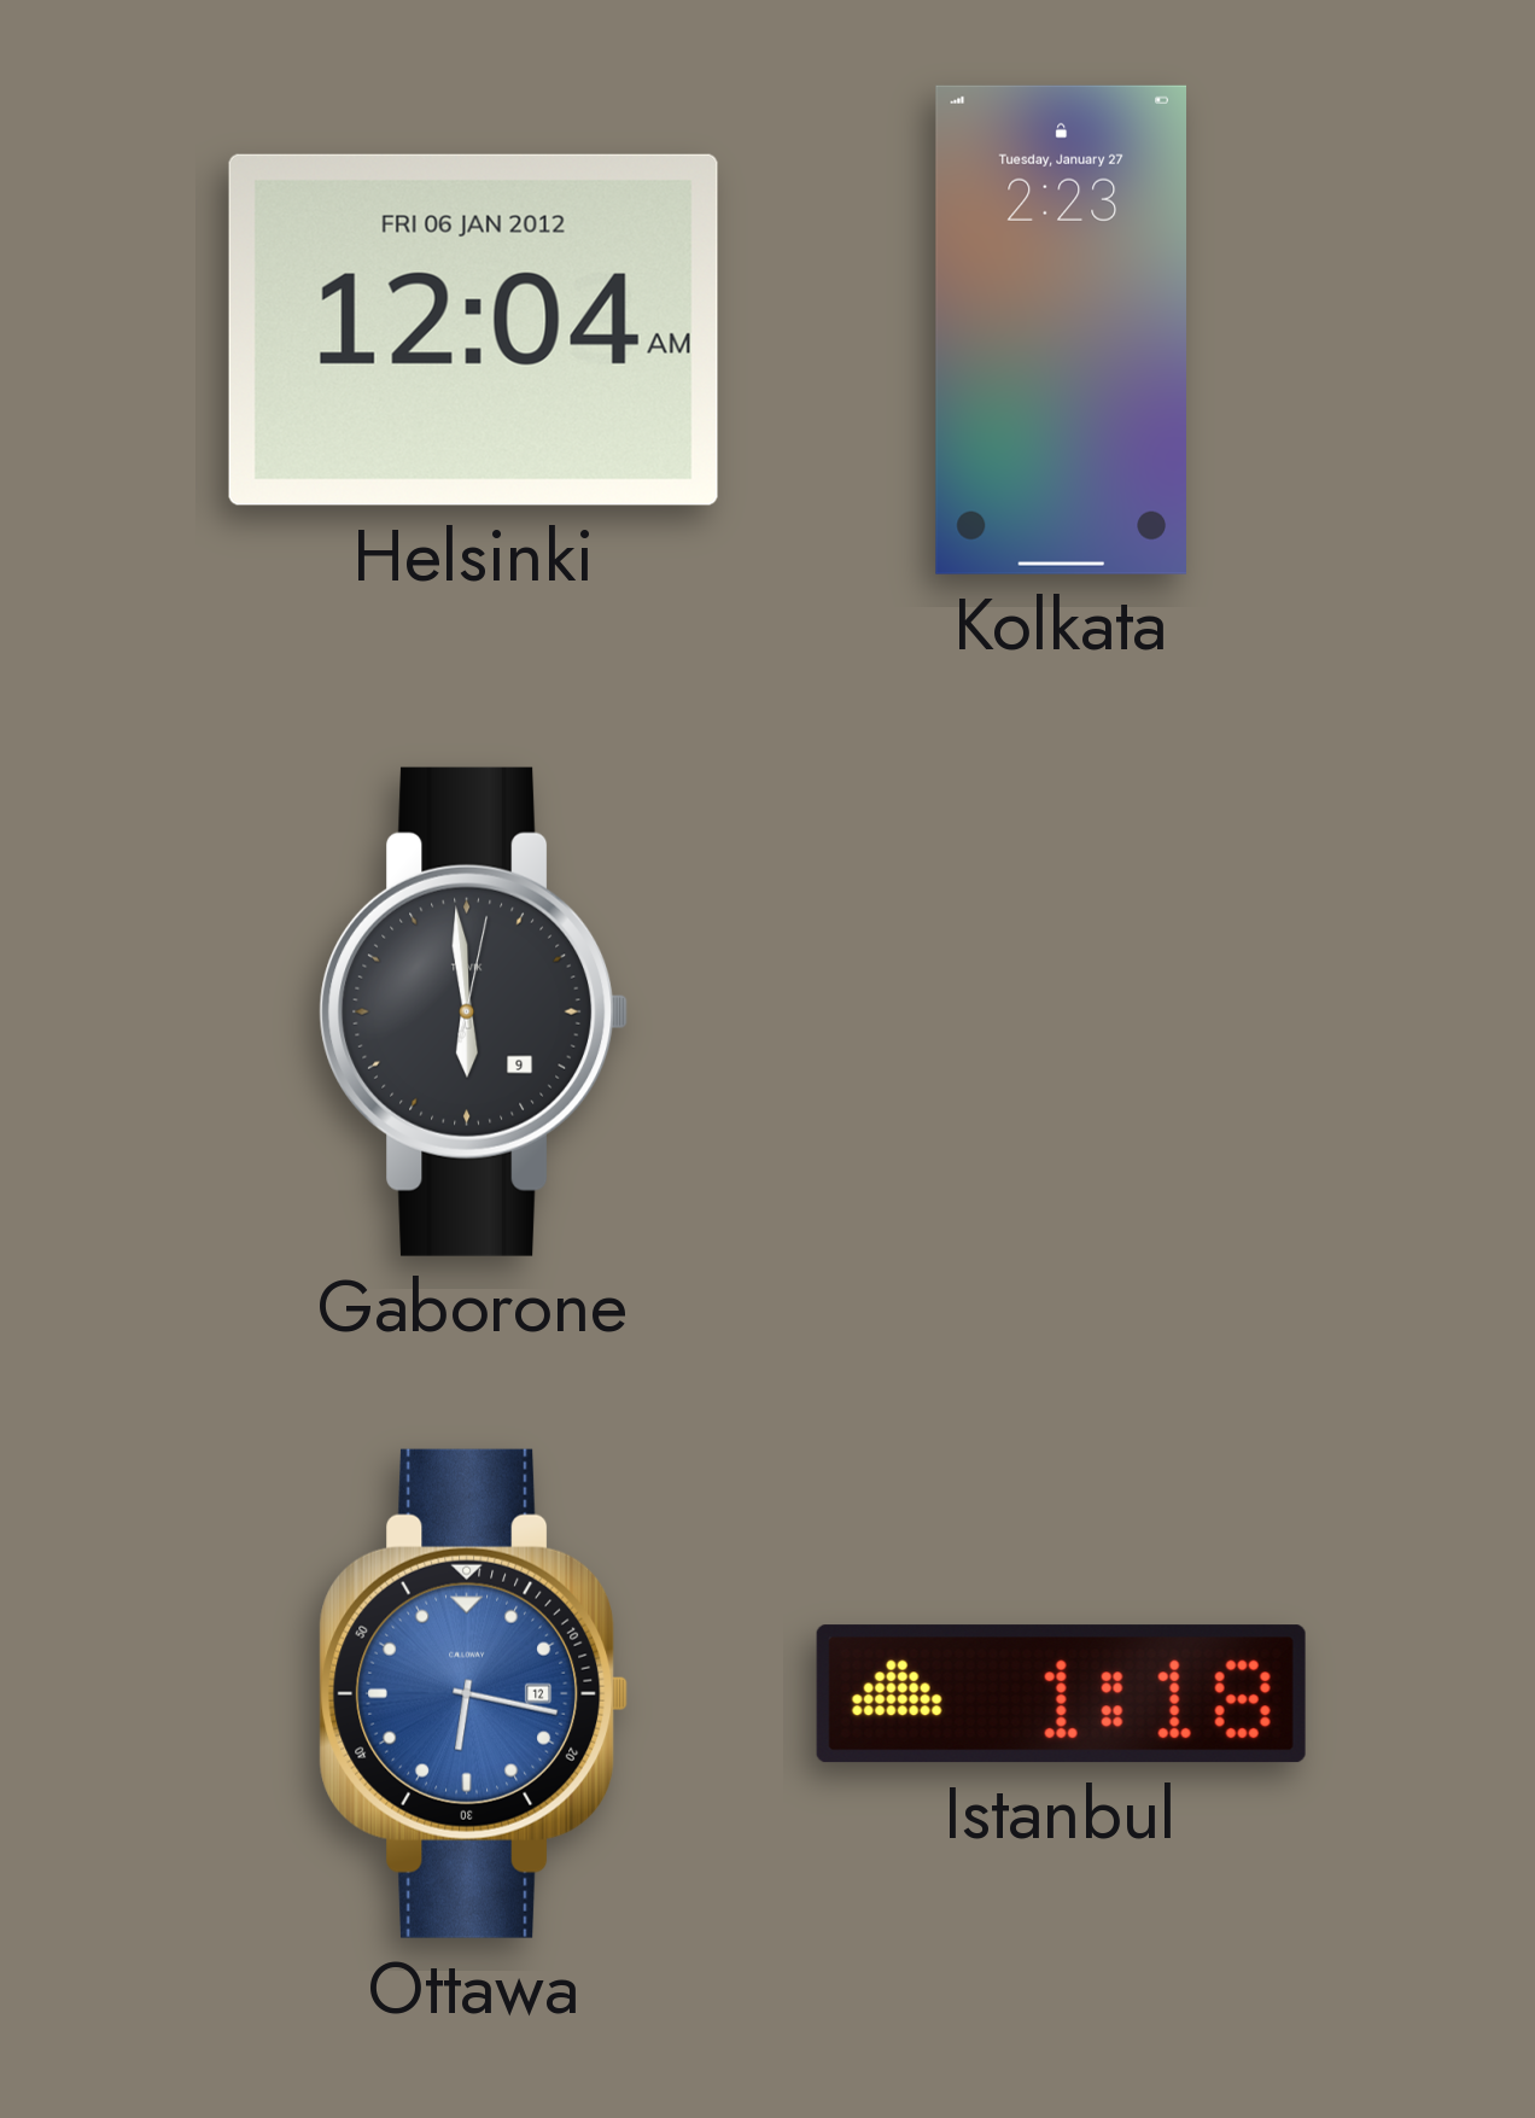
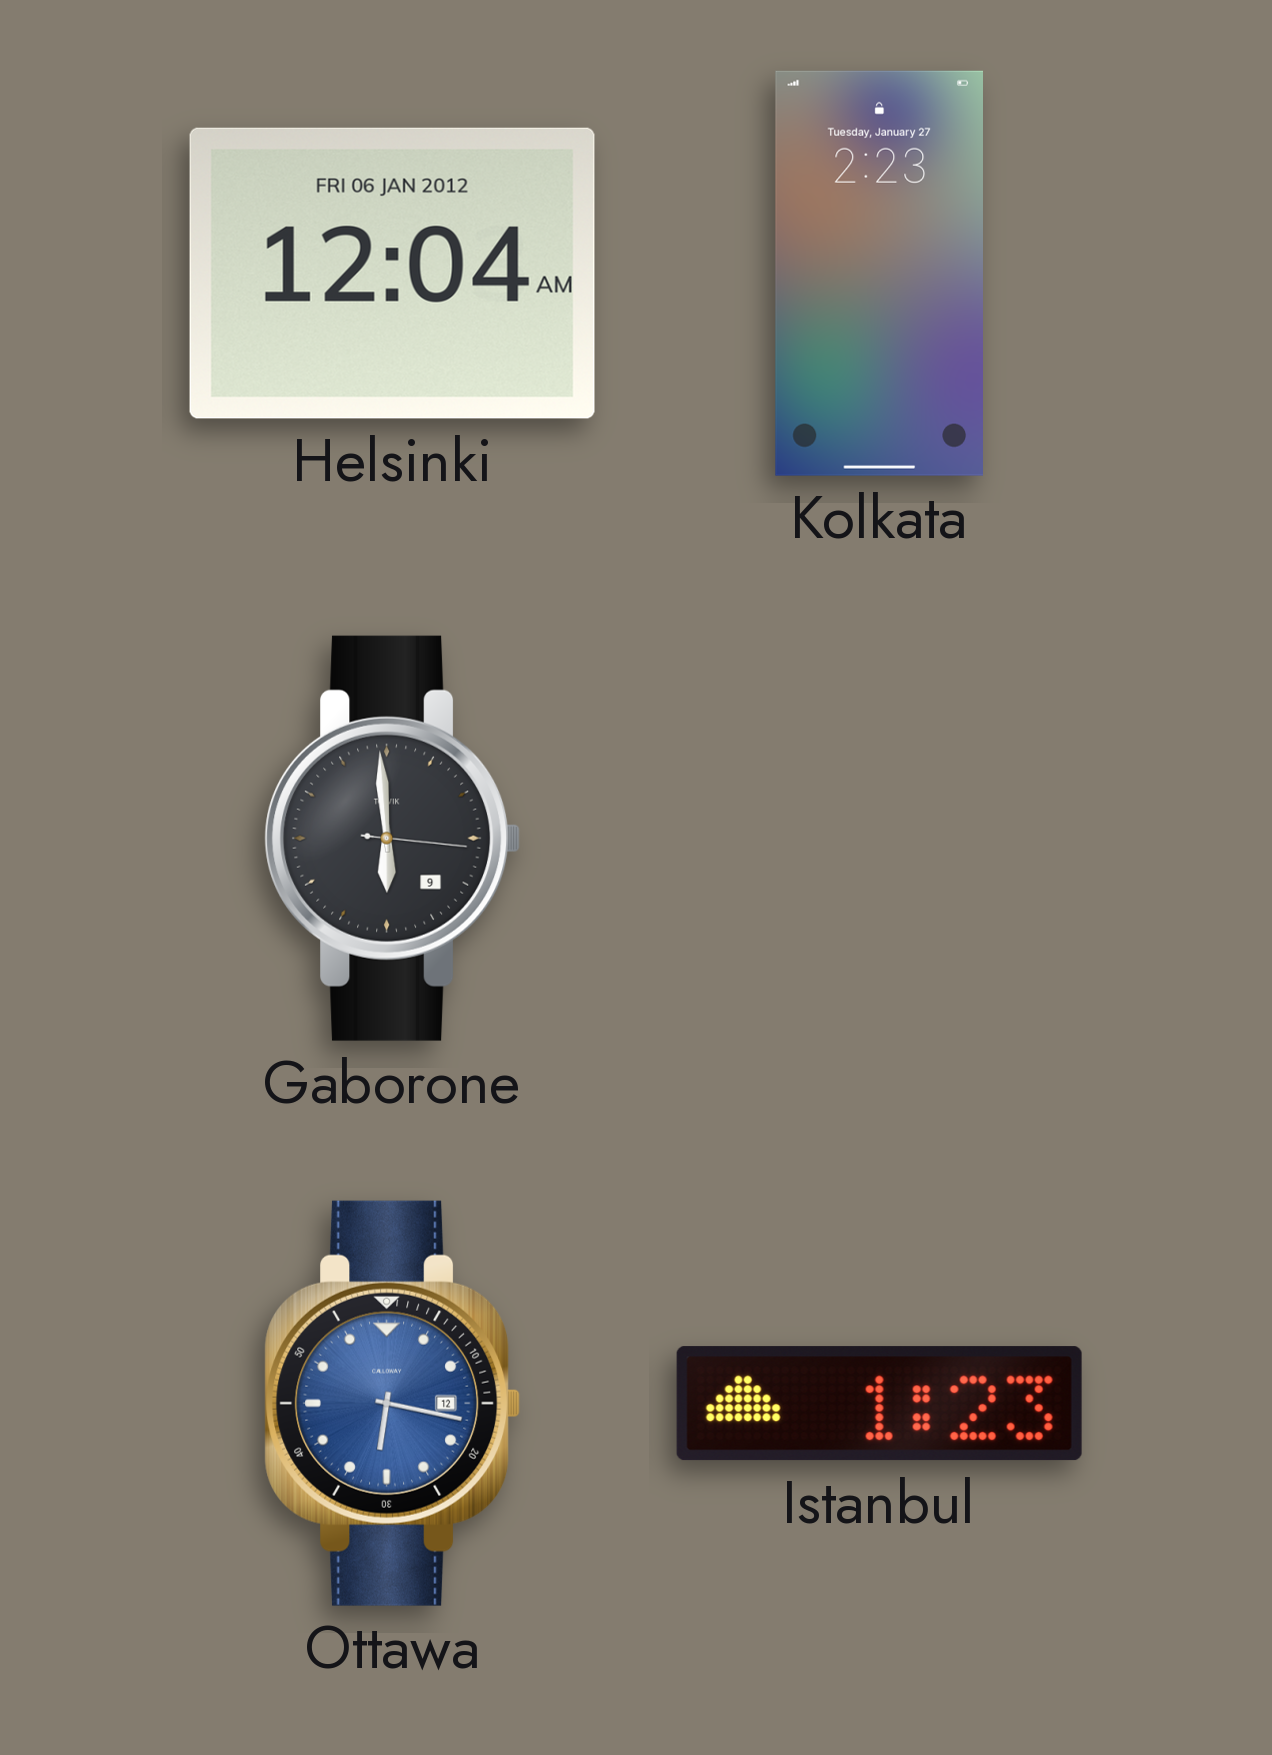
Gaborone: 5:59:02 -> 5:59:16 (393, 838)
Istanbul: 1:18 -> 1:23 (879, 1404)
